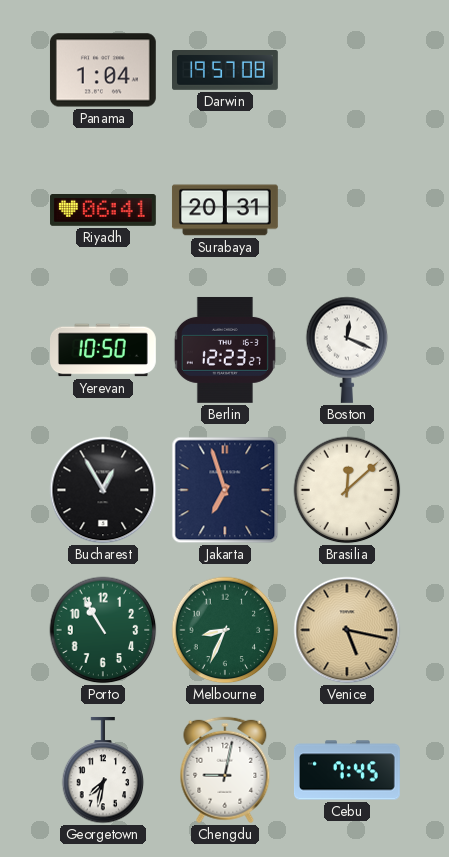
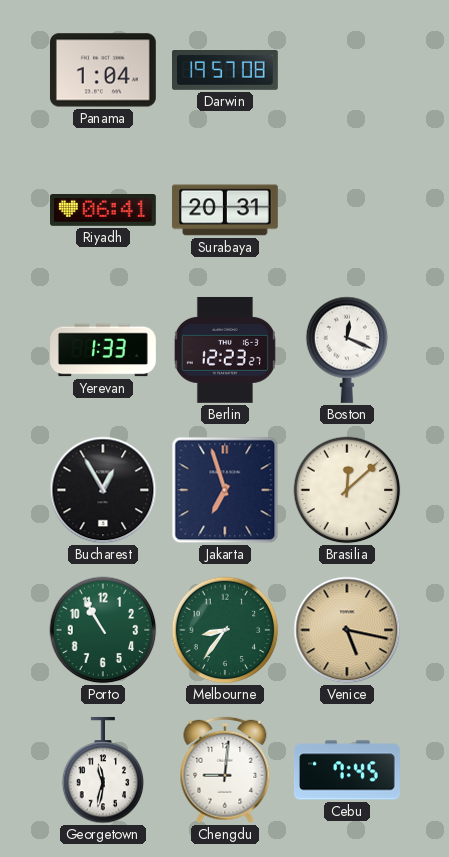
Yerevan: 10:50 -> 1:33 (104, 350)
Melbourne: 8:34 -> 8:36 (225, 630)
Georgetown: 7:32 -> 11:32 (103, 770)
Chengdu: 9:02 -> 9:01 (225, 770)
